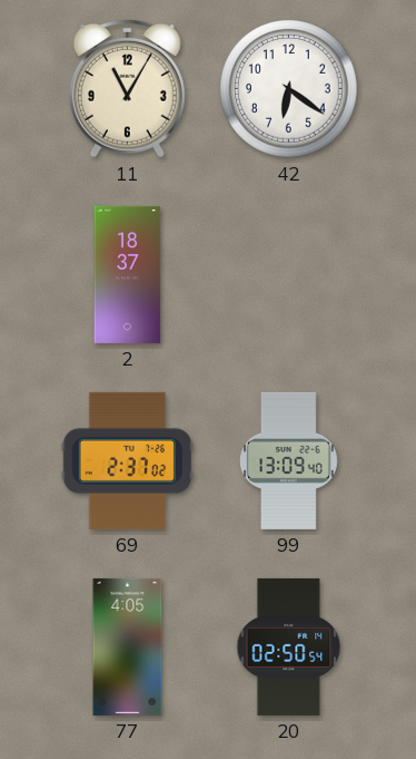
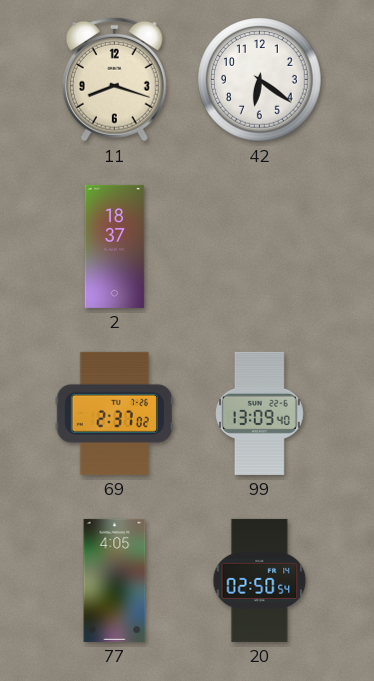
11: 11:05 -> 8:18 (114, 79)
